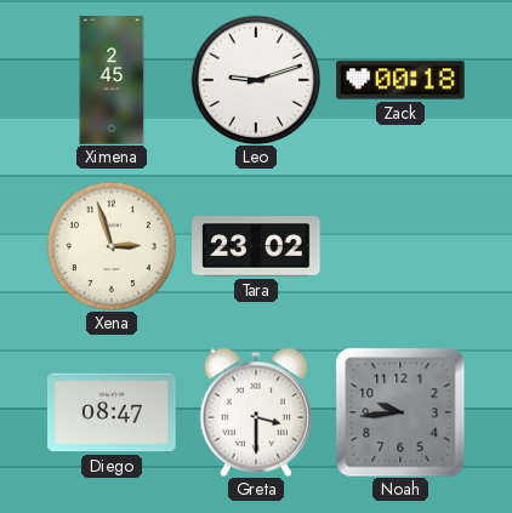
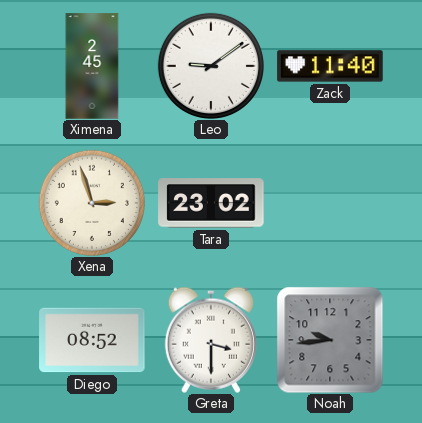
Leo: 9:12 -> 9:09 (211, 66)
Zack: 00:18 -> 11:40 (330, 66)
Diego: 08:47 -> 08:52 (92, 340)
